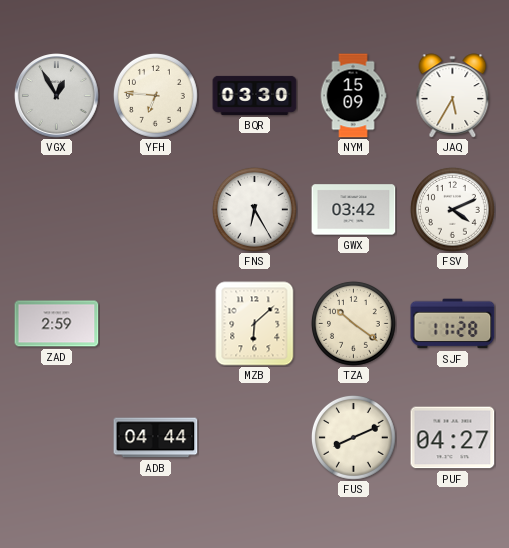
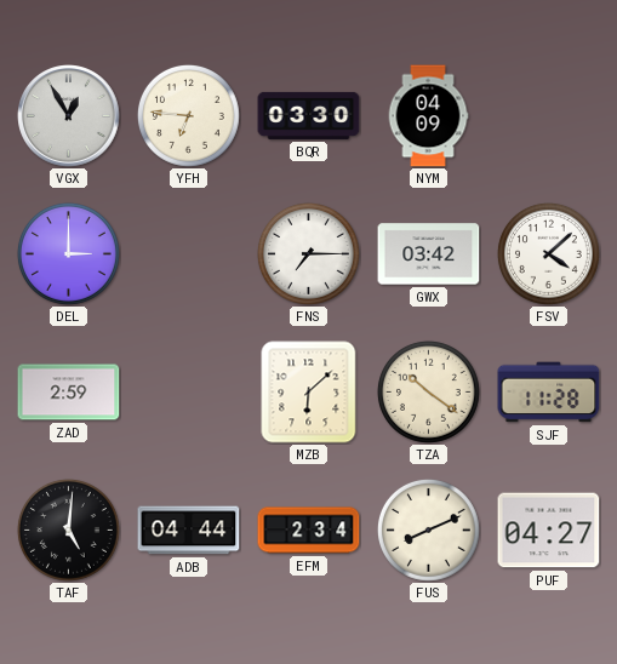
NYM: 15:09 -> 04:09 (428, 116)
JAQ: 5:35 -> none (453, 96)
DEL: none -> 3:00 (68, 253)
FNS: 6:25 -> 7:15 (308, 253)
FSV: 4:11 -> 4:08 (548, 253)
TAF: none -> 5:01 (68, 530)
EFM: none -> 2:34 (309, 531)
